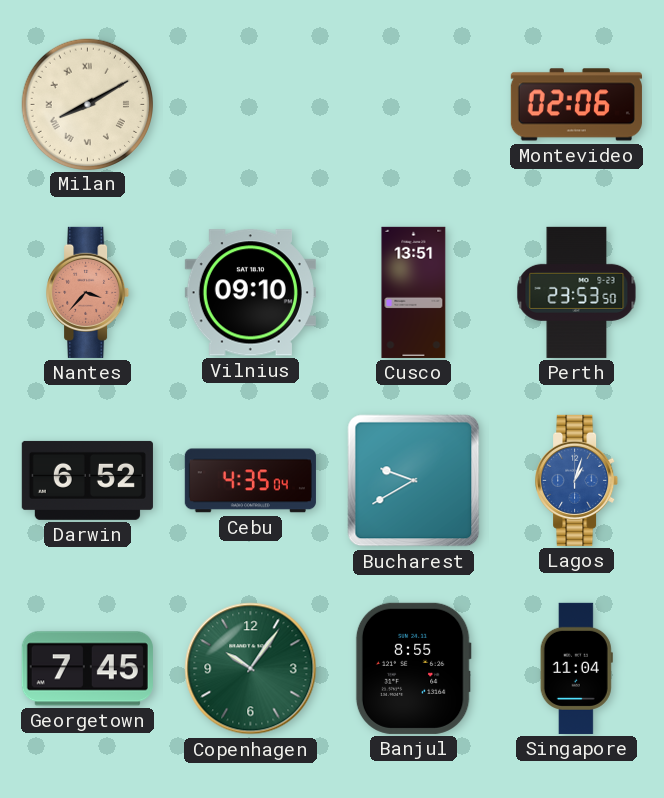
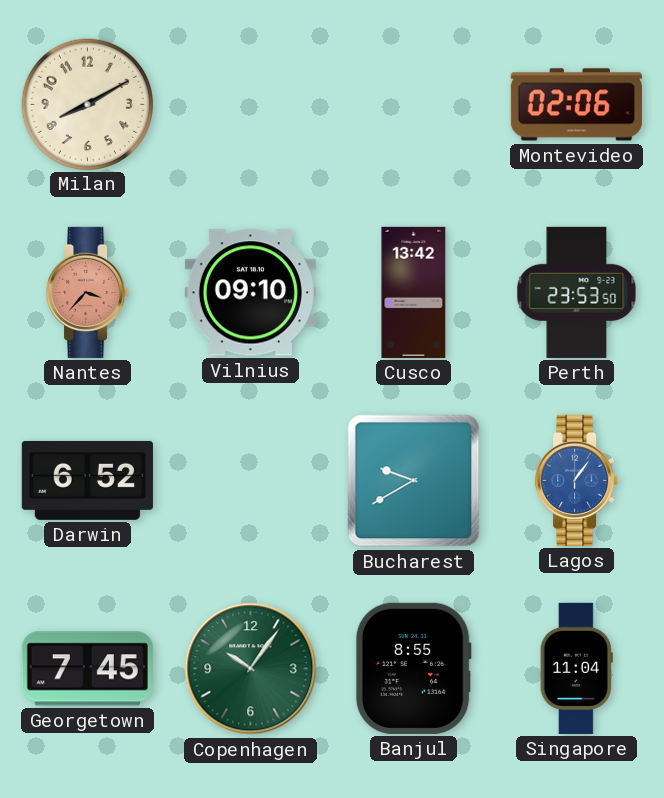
Milan numerals: Roman -> Arabic (87, 104)
Cusco: 13:51 -> 13:42 (414, 292)
Cebu: 4:35 -> none (250, 481)
Lagos: 1:03 -> 1:06 (577, 480)
